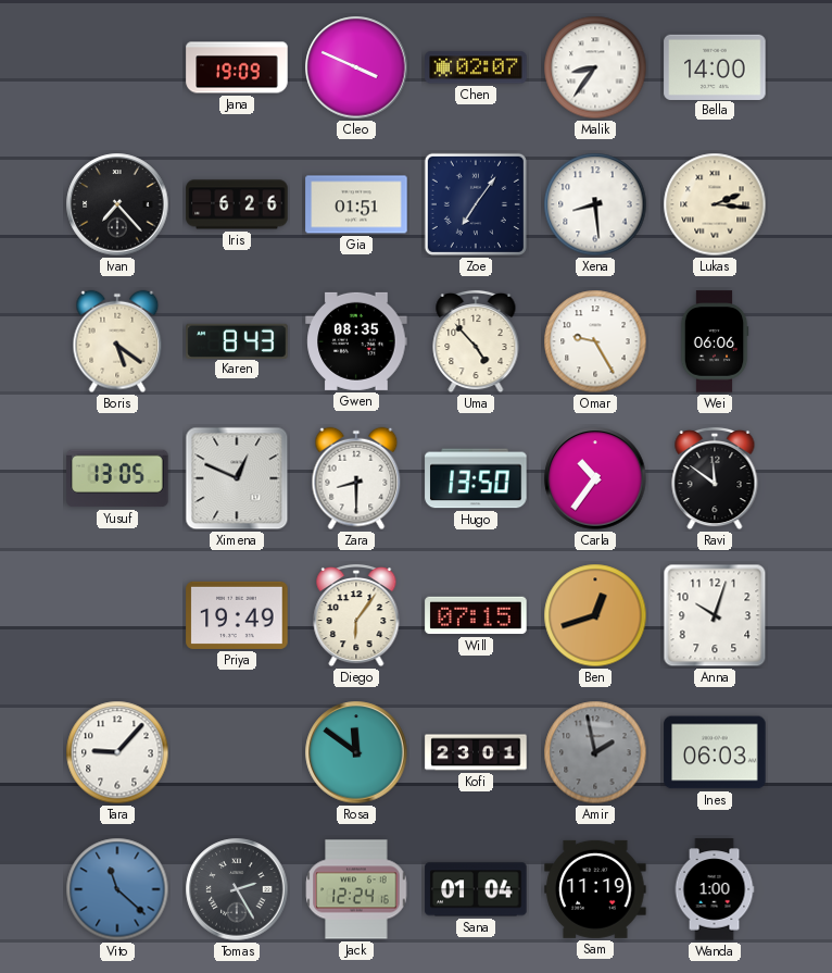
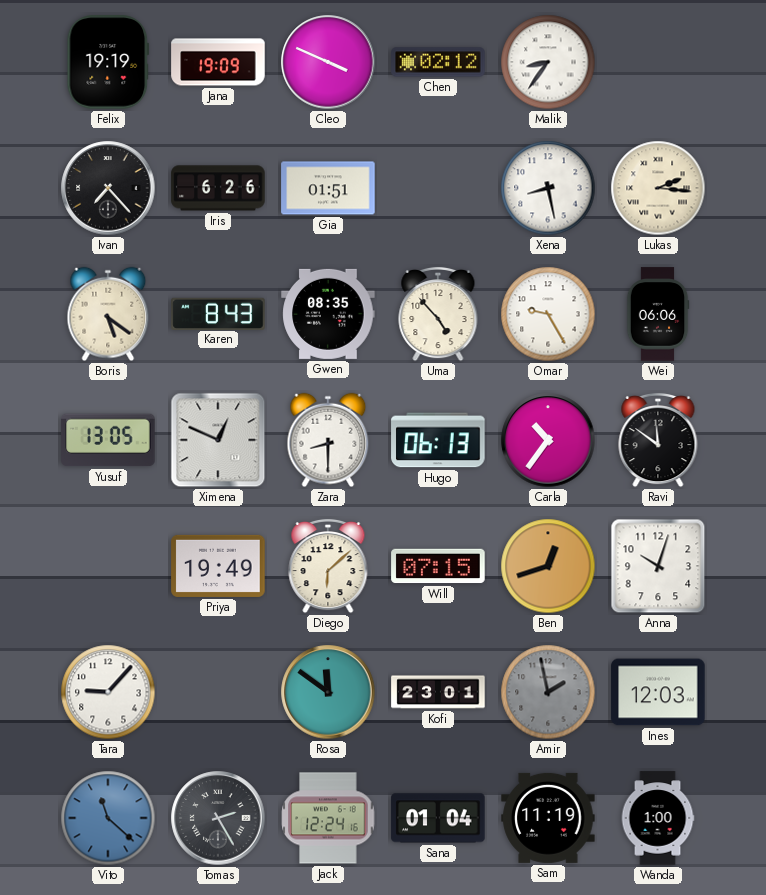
Felix: none -> 19:19 (108, 62)
Chen: 02:07 -> 02:12 (438, 62)
Bella: 14:00 -> none (715, 66)
Zoe: 7:06 -> none (476, 204)
Xena: 8:29 -> 8:28 (548, 188)
Hugo: 13:50 -> 06:13 (438, 440)
Diego: 6:06 -> 6:08 (328, 566)
Ines: 06:03 -> 12:03 (658, 692)
